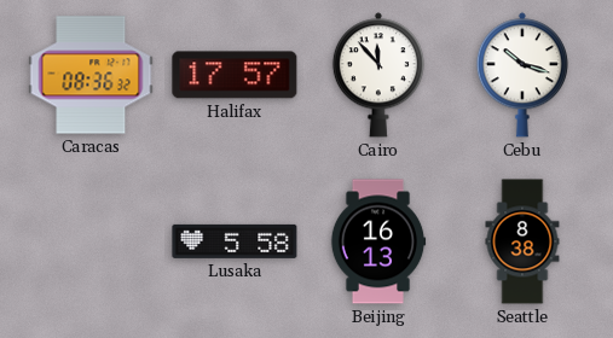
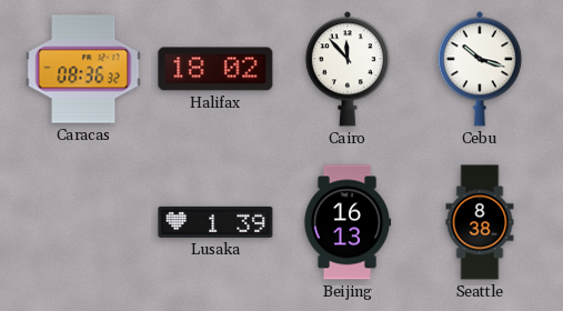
Halifax: 17:57 -> 18:02 (215, 69)
Lusaka: 5:58 -> 1:39 (215, 222)
